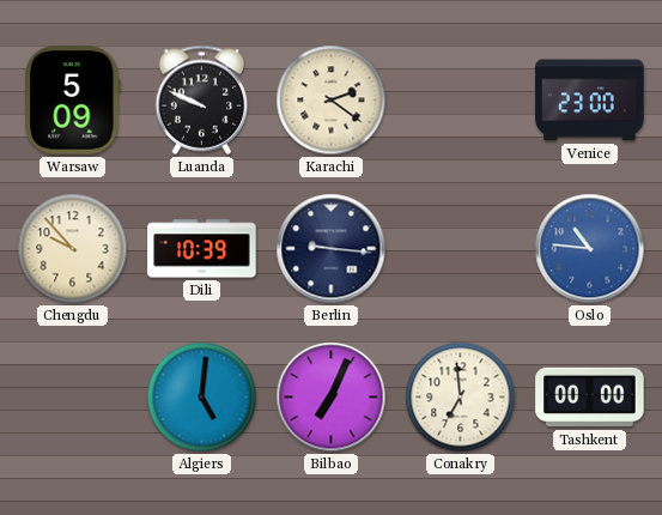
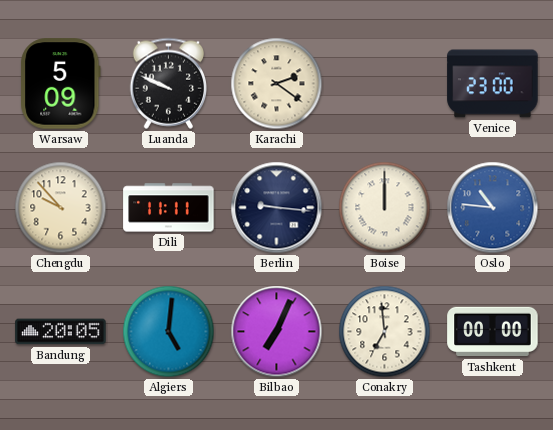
Dili: 10:39 -> 11:11 (169, 208)
Boise: none -> 12:00 (385, 208)
Bandung: none -> 20:05 (61, 332)
